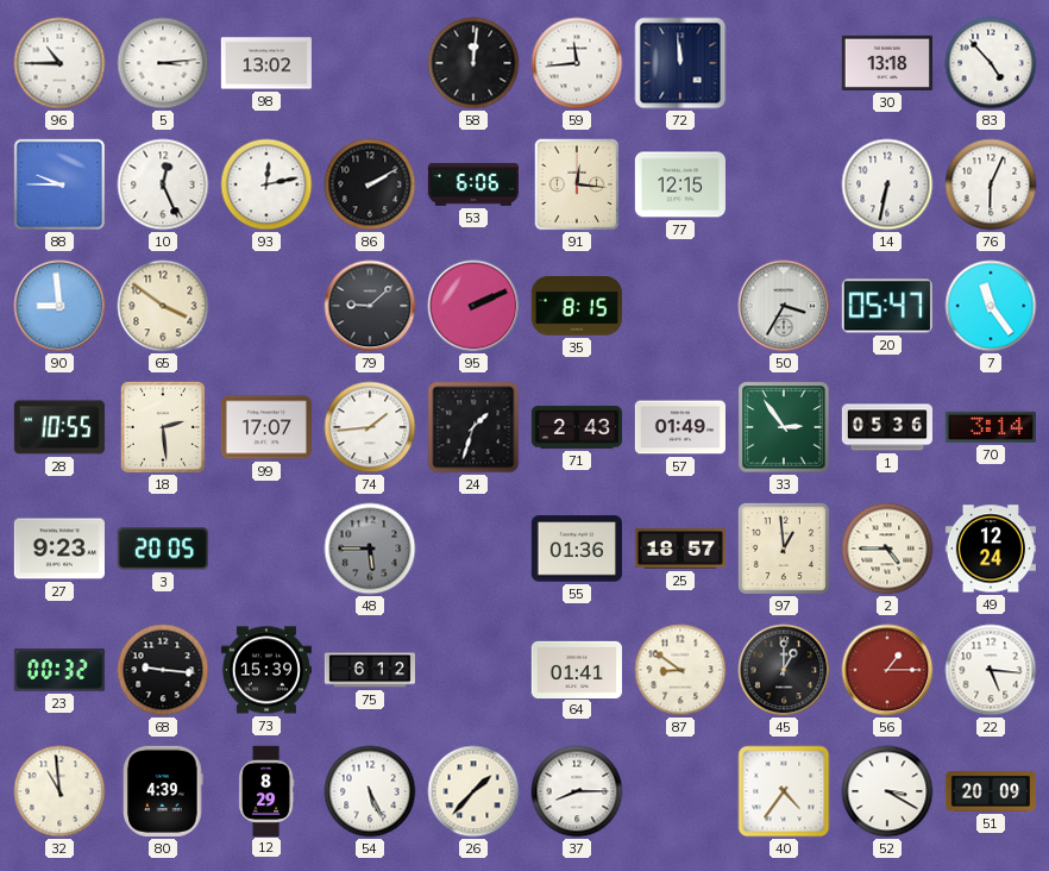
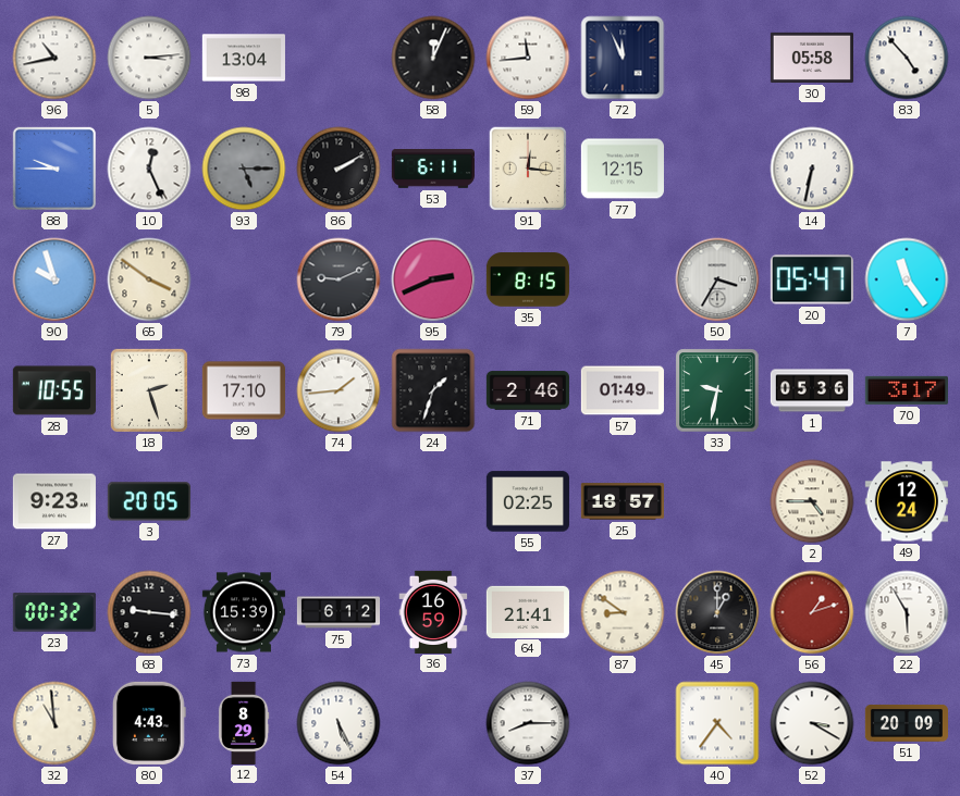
96: 10:45 -> 10:43 (54, 58)
98: 13:02 -> 13:04 (244, 58)
58: 12:01 -> 12:04 (433, 58)
72: 11:59 -> 11:56 (623, 58)
30: 13:18 -> 05:58 (812, 58)
93: 12:13 -> 5:15 (244, 169)
93 dial: white -> grey (244, 169)
53: 6:06 -> 6:11 (432, 170)
76: 6:04 -> none (991, 184)
90: 8:59 -> 9:57 (54, 279)
79: 9:08 -> 9:11 (339, 279)
95: 2:11 -> 2:41 (433, 279)
18: 2:29 -> 2:27 (149, 390)
99: 17:07 -> 17:10 (244, 390)
71: 2:43 -> 2:46 (527, 390)
33: 2:54 -> 9:32 (717, 390)
70: 3:14 -> 3:17 (907, 390)
48: 5:45 -> none (370, 549)
55: 01:36 -> 02:25 (528, 501)
97: 12:59 -> none (784, 549)
36: none -> 16:59 (433, 611)
64: 01:41 -> 21:41 (528, 611)
56: 1:15 -> 1:12 (812, 612)
22: 5:16 -> 5:55 (907, 612)
80: 4:39 -> 4:43 (149, 723)
26: 1:37 -> none (473, 791)
